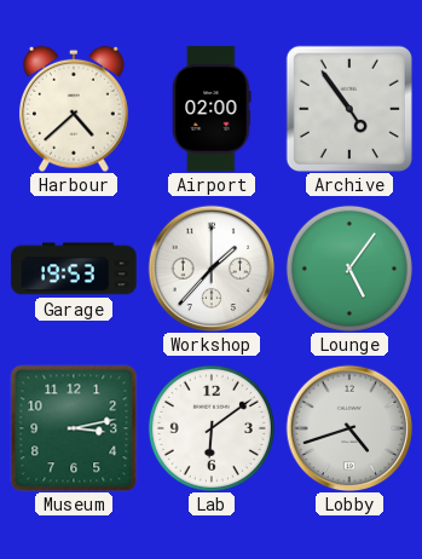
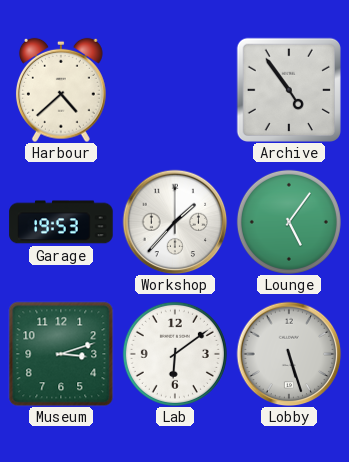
Airport: 02:00 -> none (212, 109)
Museum: 3:13 -> 3:12 (61, 354)
Lobby: 4:42 -> 5:27 (289, 354)
